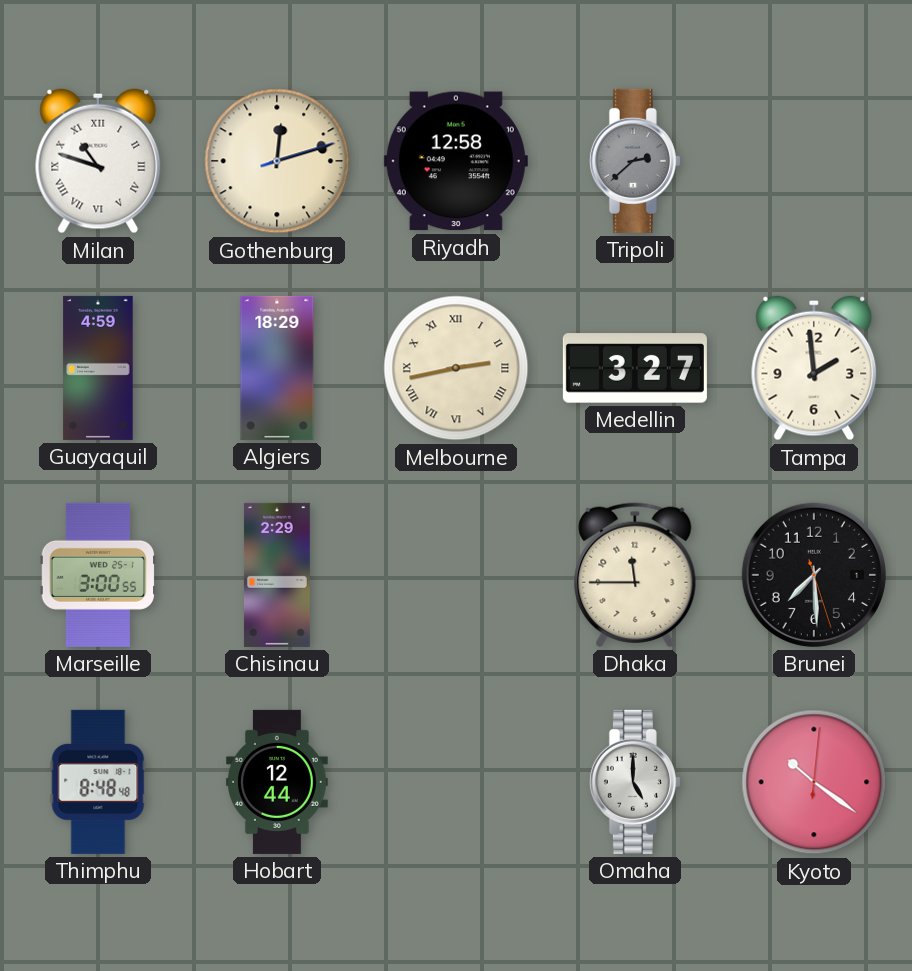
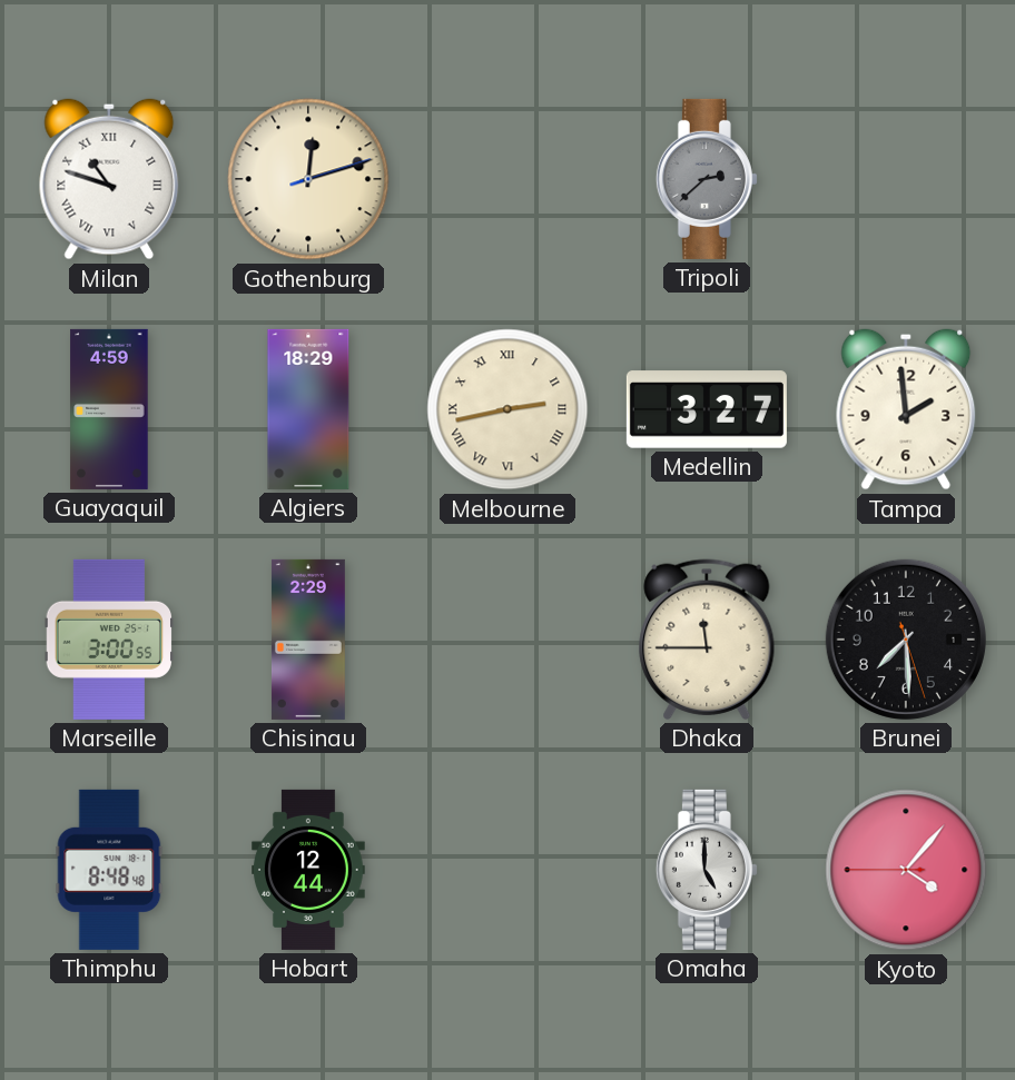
Riyadh: 12:58 -> none (456, 161)
Kyoto: 10:21 -> 4:06 (906, 870)
